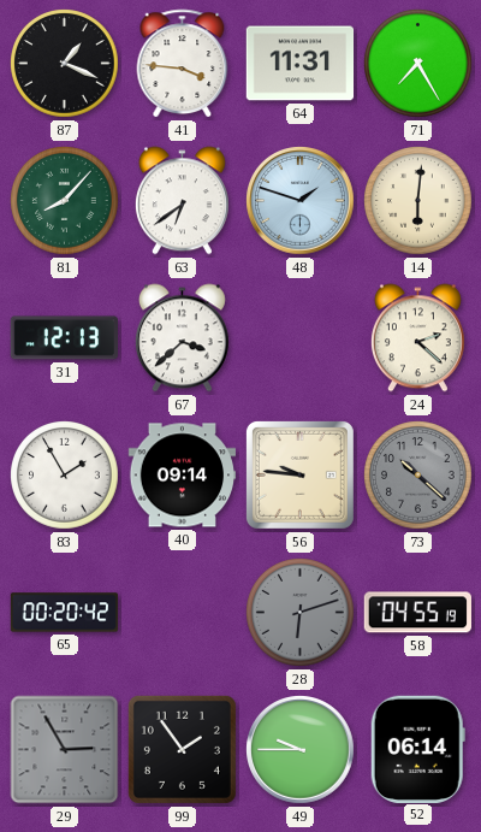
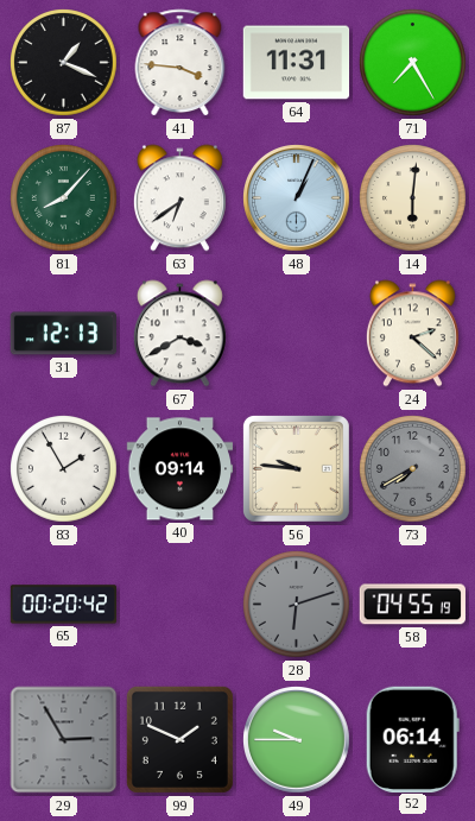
48: 1:48 -> 1:04 (297, 198)
67: 3:38 -> 3:40 (179, 334)
73: 10:22 -> 7:40 (413, 469)
99: 1:54 -> 1:49 (179, 739)
